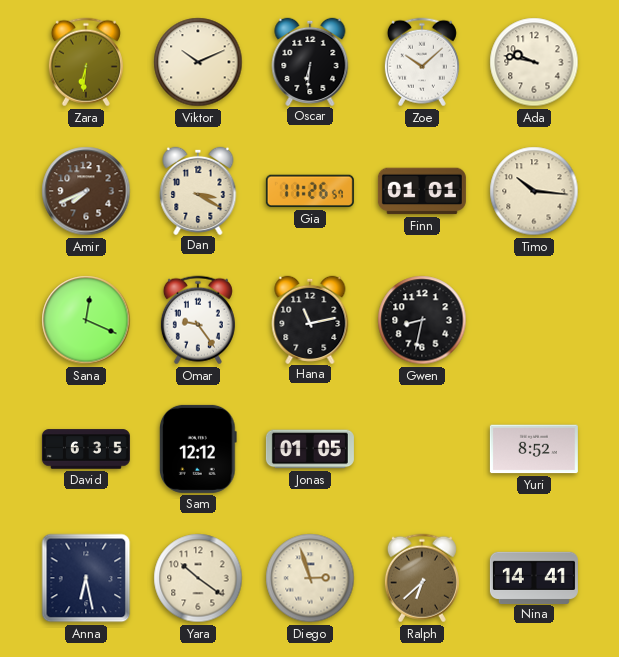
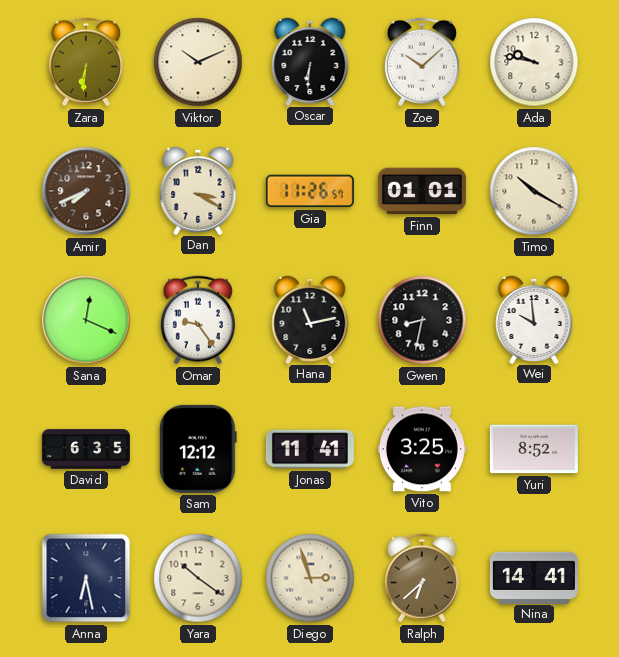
Timo: 10:16 -> 10:20 (534, 191)
Wei: none -> 9:59 (534, 319)
Jonas: 01:05 -> 11:41 (310, 449)
Vito: none -> 3:25 (422, 449)
